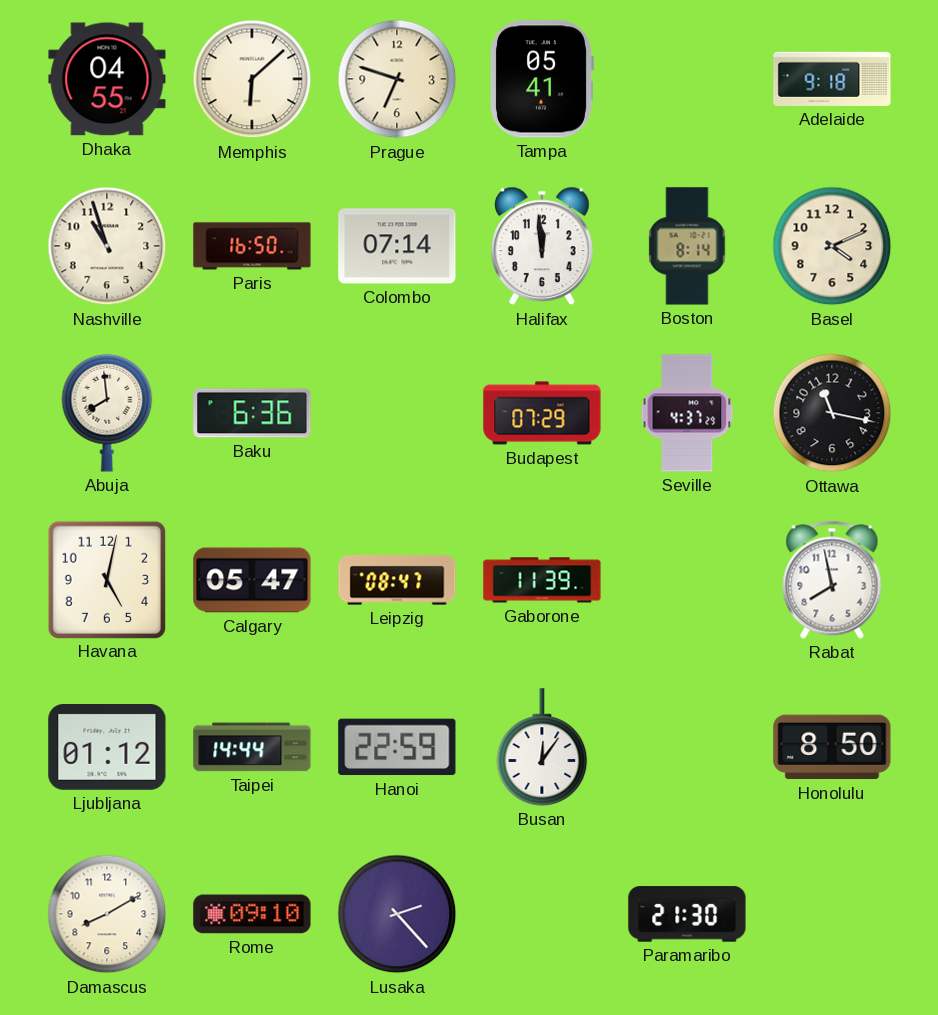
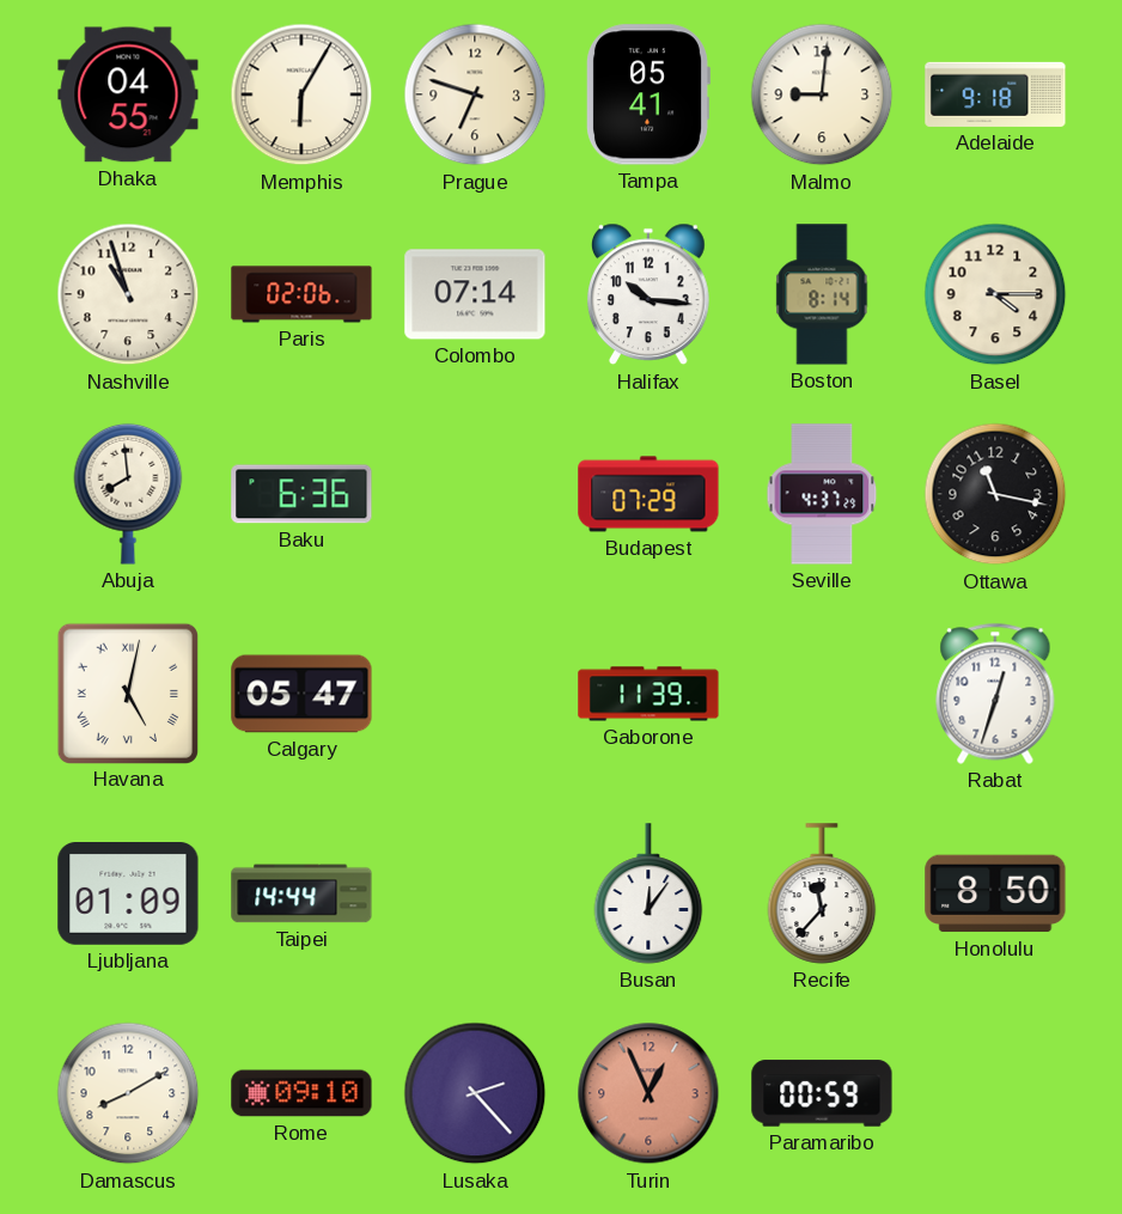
Memphis: 6:08 -> 6:05 (301, 94)
Malmo: none -> 9:01 (822, 94)
Paris: 16:50 -> 02:06 (301, 294)
Halifax: 11:59 -> 10:16 (650, 294)
Basel: 4:11 -> 4:15 (995, 294)
Havana numerals: Arabic -> Roman (127, 693)
Leipzig: 08:47 -> none (397, 580)
Rabat: 7:58 -> 12:33 (995, 694)
Ljubljana: 01:12 -> 01:09 (128, 895)
Hanoi: 22:59 -> none (397, 747)
Recife: none -> 11:37 (822, 893)
Turin: none -> 12:56 (648, 1093)
Paramaribo: 21:30 -> 00:59 (822, 1093)
